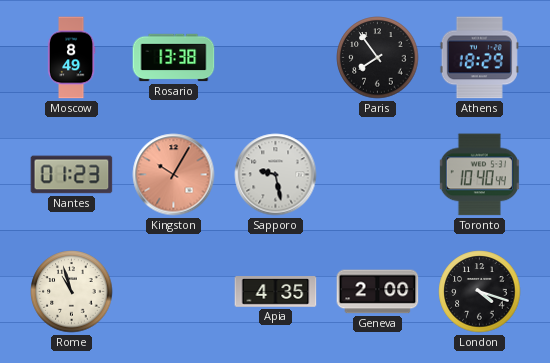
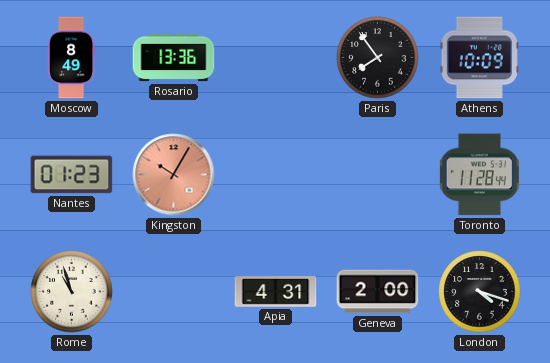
Rosario: 13:38 -> 13:36 (174, 58)
Athens: 18:29 -> 10:09 (479, 58)
Sapporo: 9:28 -> none (276, 175)
Toronto: 10:40 -> 11:28 (479, 175)
Apia: 4:35 -> 4:31 (276, 292)
